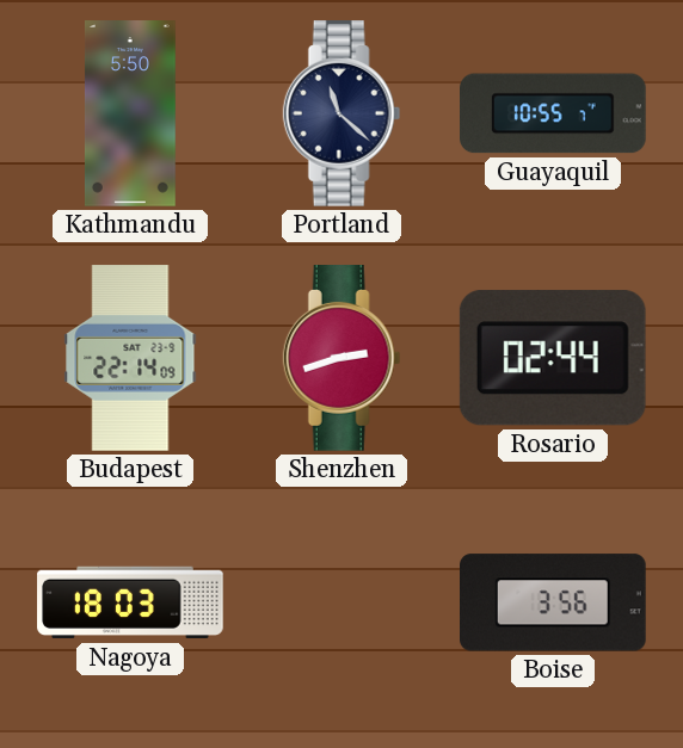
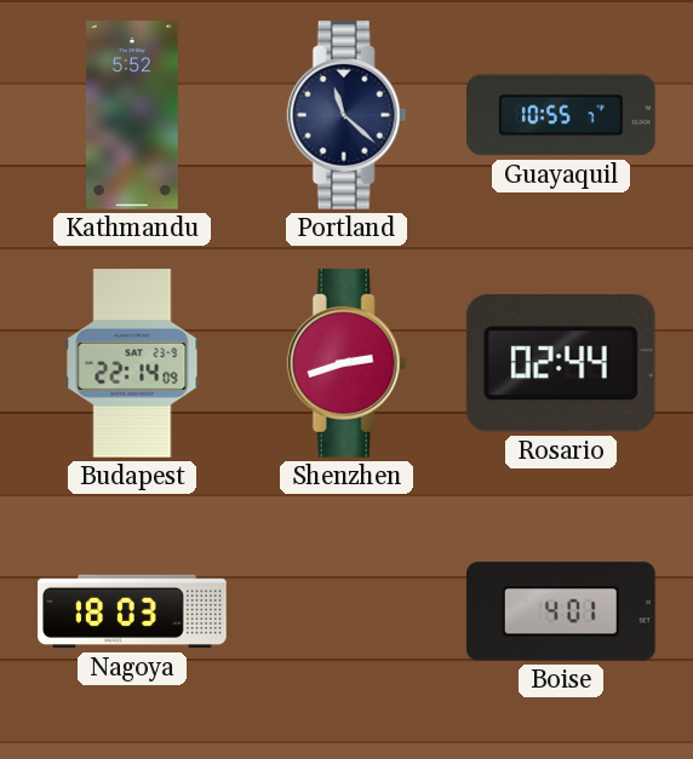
Kathmandu: 5:50 -> 5:52 (132, 115)
Boise: 3:56 -> 4:01 (562, 611)
